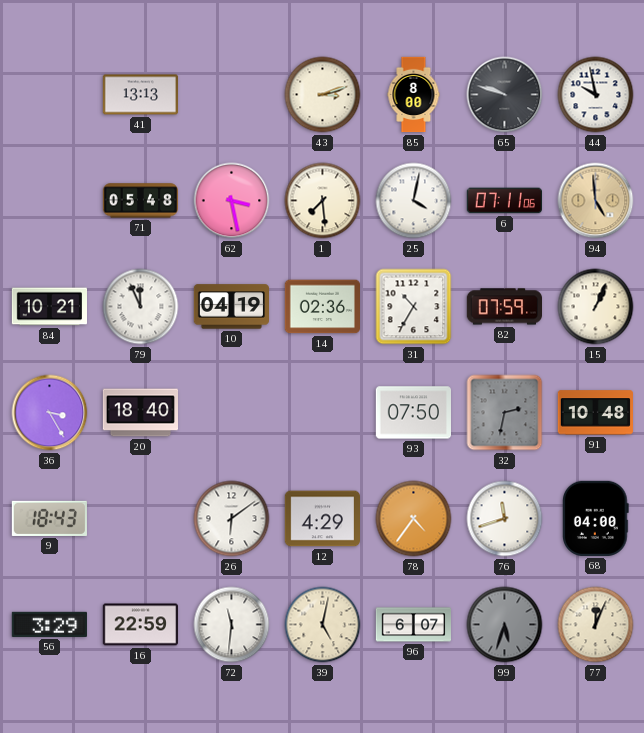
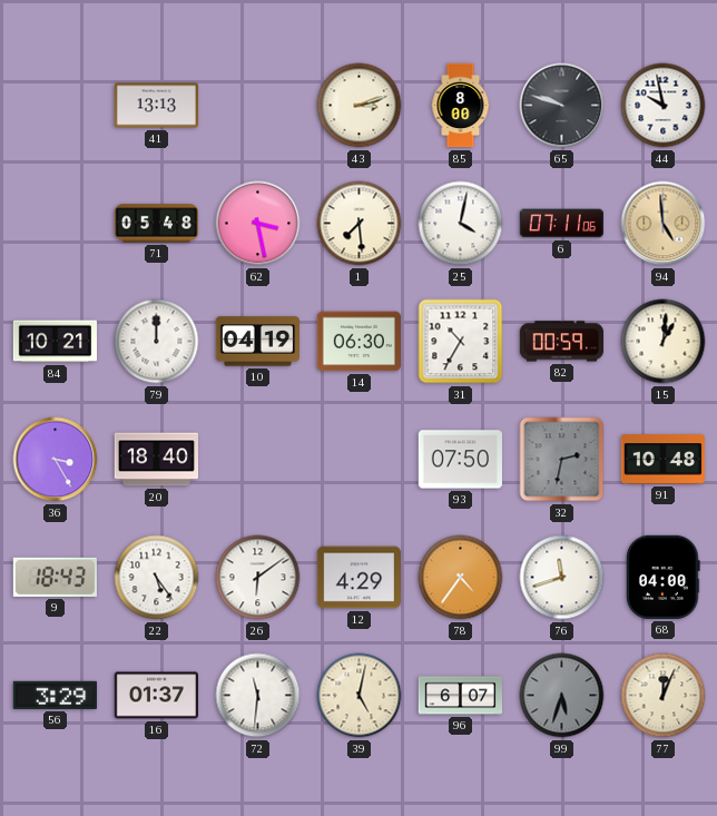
79: 11:56 -> 12:00 (157, 342)
14: 02:36 -> 06:30 (358, 342)
82: 07:59 -> 00:59 (561, 342)
15: 1:04 -> 1:01 (664, 342)
22: none -> 5:24 (157, 578)
16: 22:59 -> 01:37 (156, 696)
